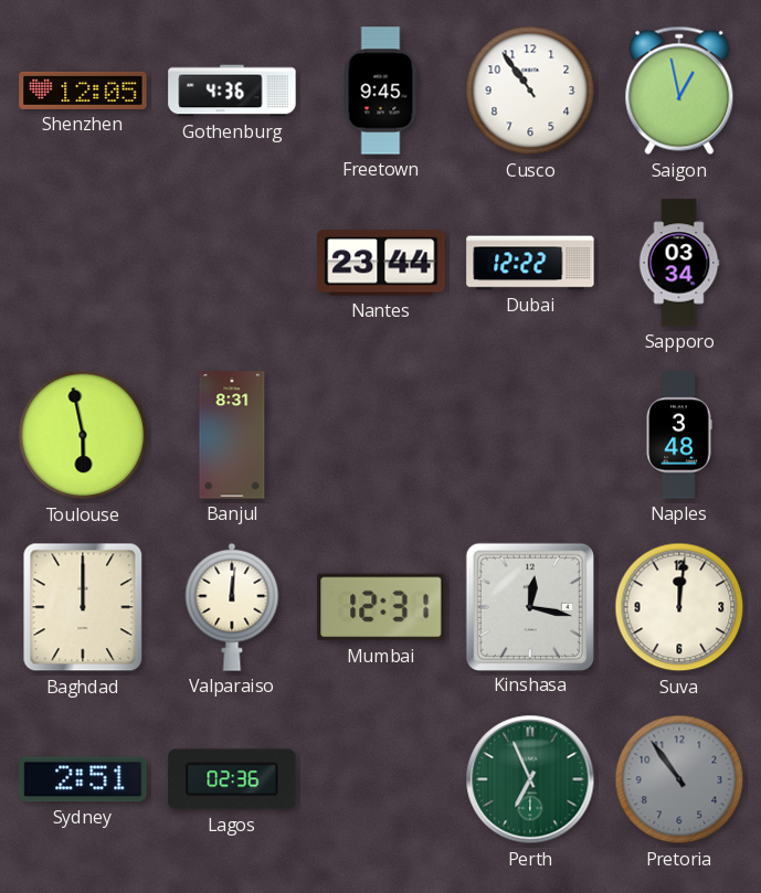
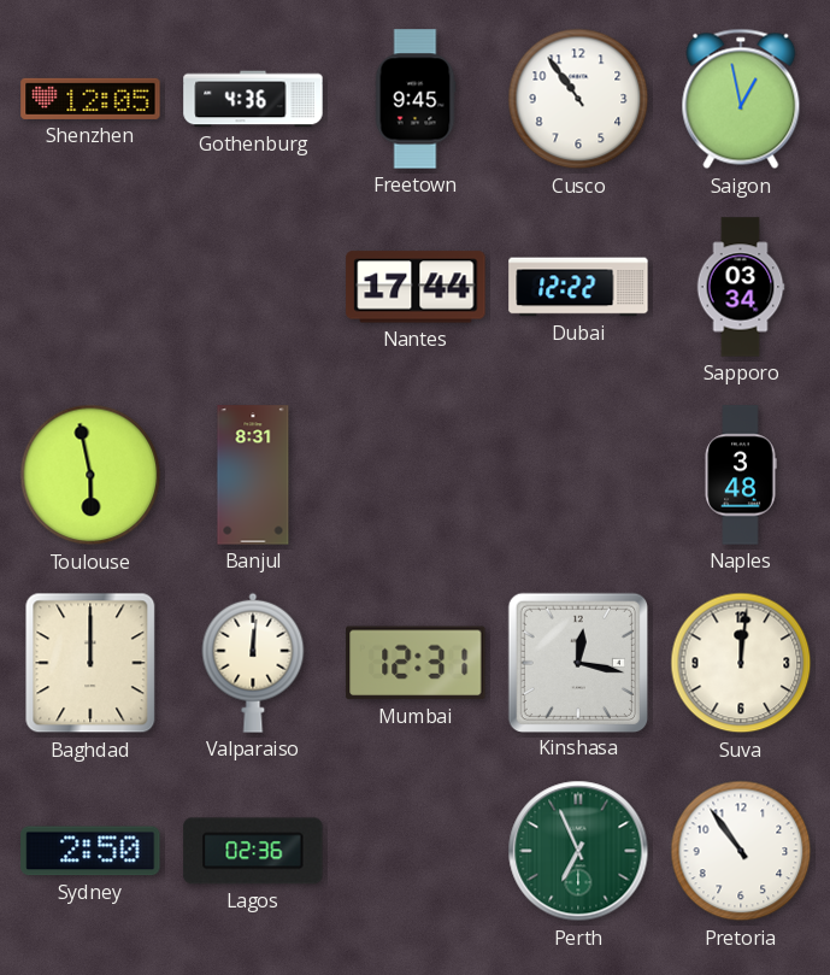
Nantes: 23:44 -> 17:44 (416, 287)
Sydney: 2:51 -> 2:50 (90, 851)
Pretoria dial: grey -> white (741, 851)
